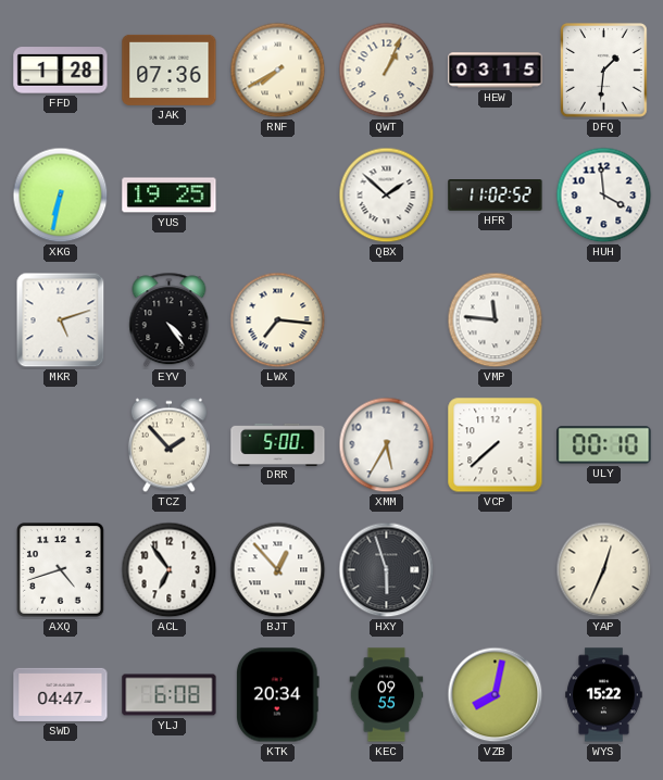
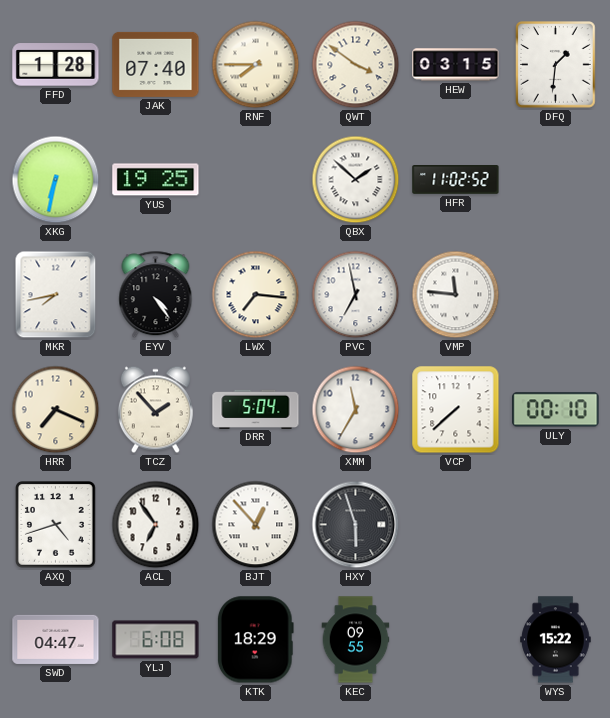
JAK: 07:36 -> 07:40 (156, 64)
RNF: 7:40 -> 7:45 (256, 65)
QWT: 1:04 -> 3:51 (356, 65)
HUH: 3:59 -> none (604, 196)
MKR: 5:12 -> 7:43 (56, 295)
PVC: none -> 6:58 (356, 295)
HRR: none -> 7:19 (56, 410)
DRR: 5:00 -> 5:04 (256, 409)
XMM: 5:35 -> 11:35 (356, 410)
YAP: 12:34 -> none (604, 570)
KTK: 20:34 -> 18:29 (255, 640)
VZB: 8:02 -> none (496, 695)
